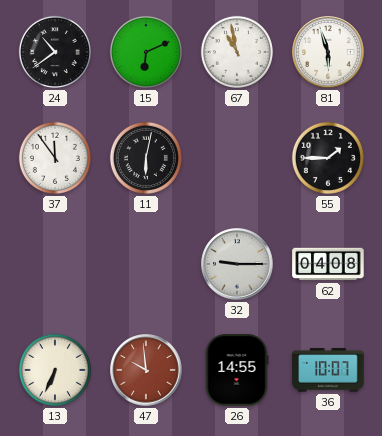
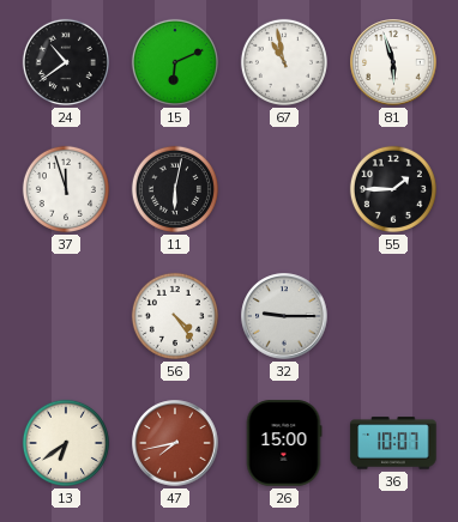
37: 11:54 -> 11:57 (66, 189)
56: none -> 4:24 (175, 316)
62: 04:08 -> none (328, 264)
13: 6:34 -> 6:39 (66, 443)
47: 9:59 -> 7:43 (175, 443)
26: 14:55 -> 15:00 (284, 443)
